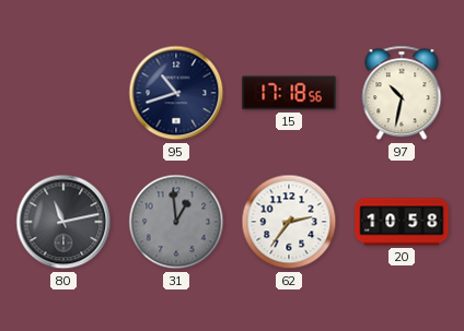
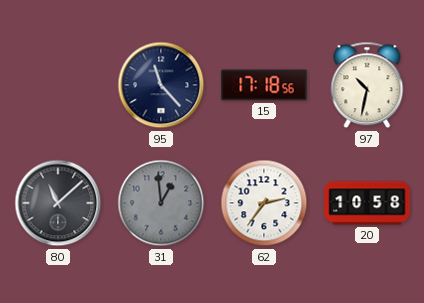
95: 10:42 -> 11:23 (161, 85)
80: 11:13 -> 11:08 (58, 203)
